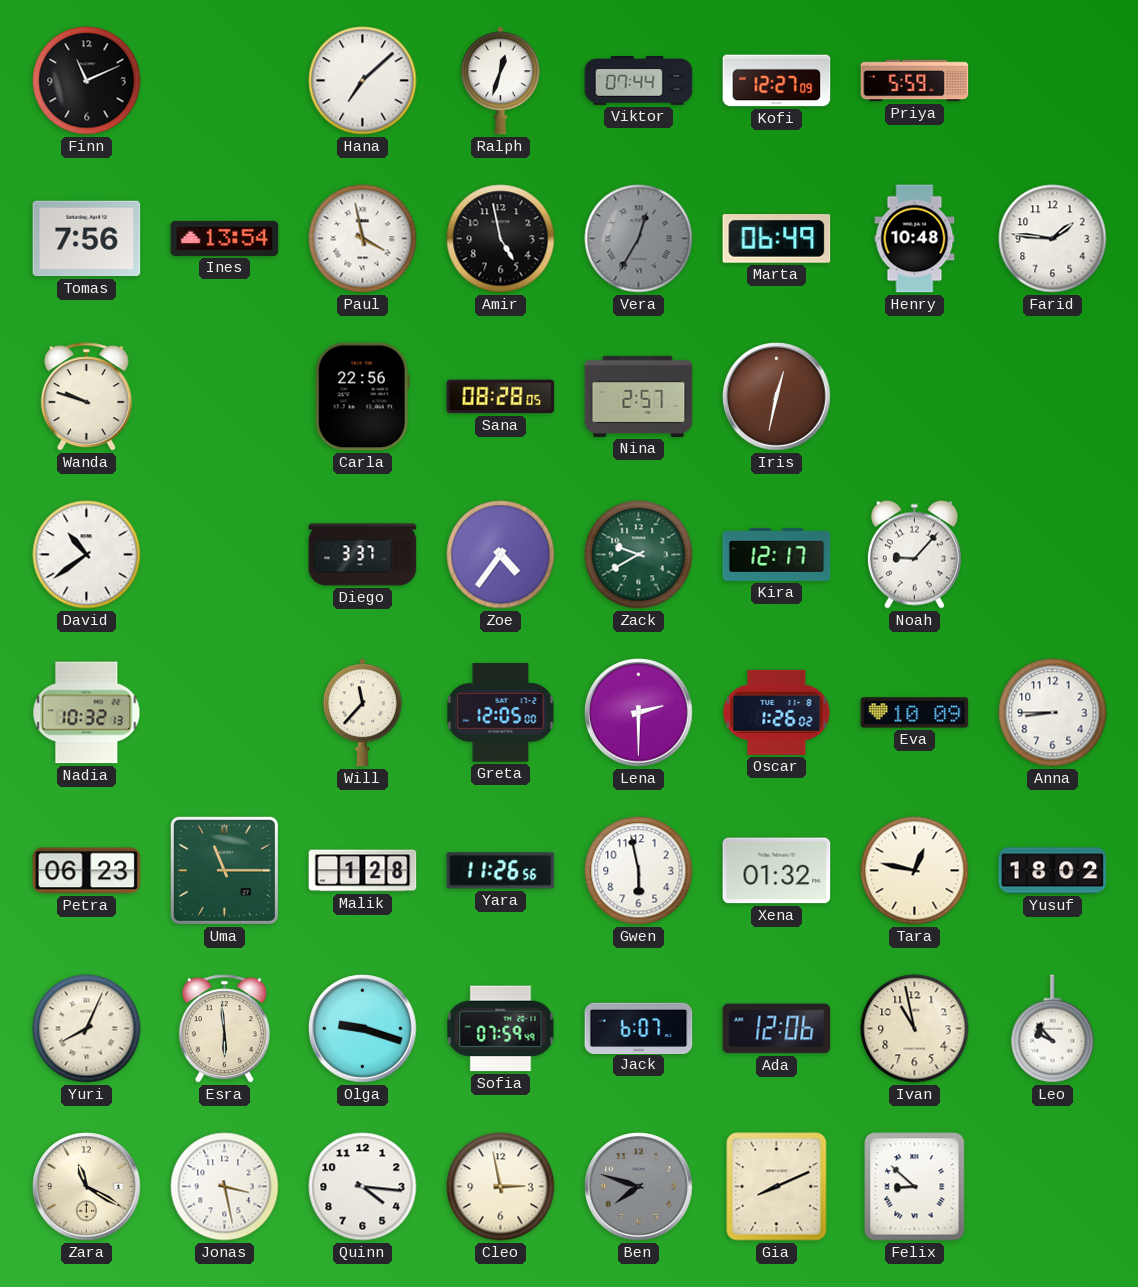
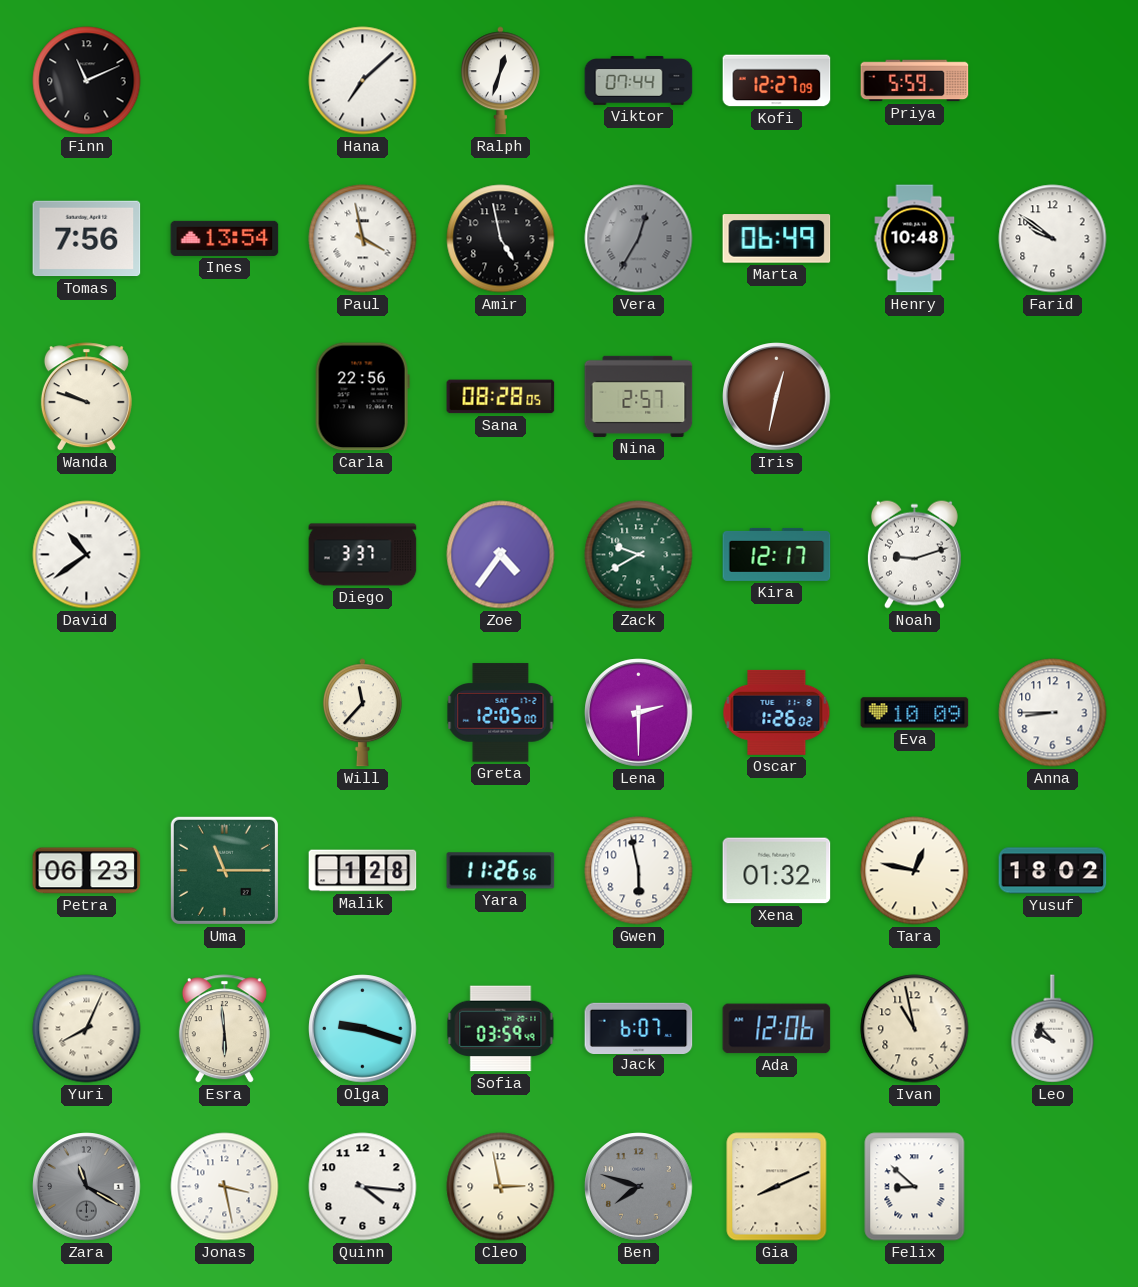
Farid: 1:46 -> 9:51 (1053, 239)
Noah: 9:07 -> 9:12 (914, 554)
Nadia: 10:32 -> none (87, 713)
Sofia: 07:59 -> 03:59 (501, 1029)
Zara dial: cream -> grey (87, 1187)
